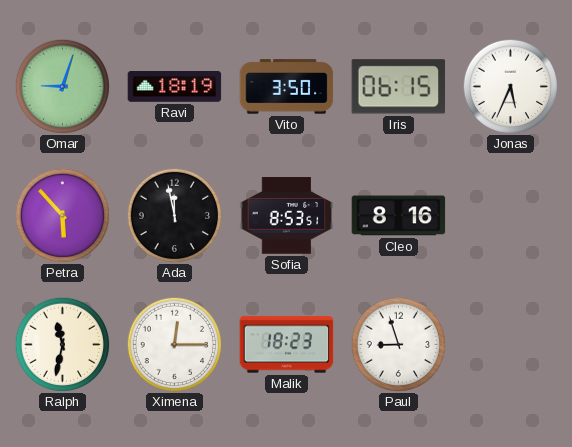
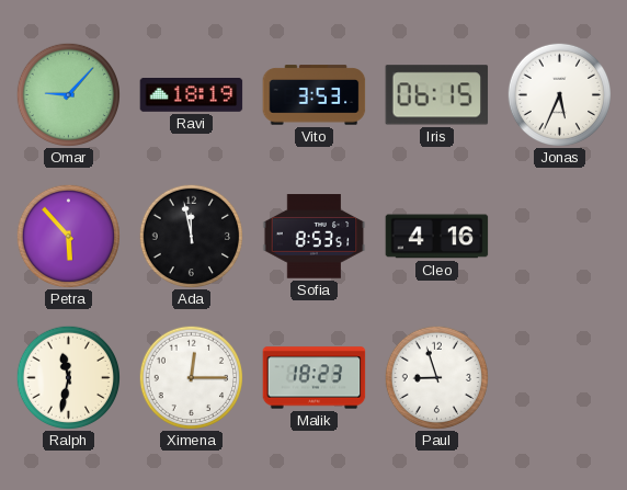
Omar: 9:03 -> 9:07 (68, 94)
Vito: 3:50 -> 3:53 (315, 95)
Cleo: 8:16 -> 4:16 (437, 237)
